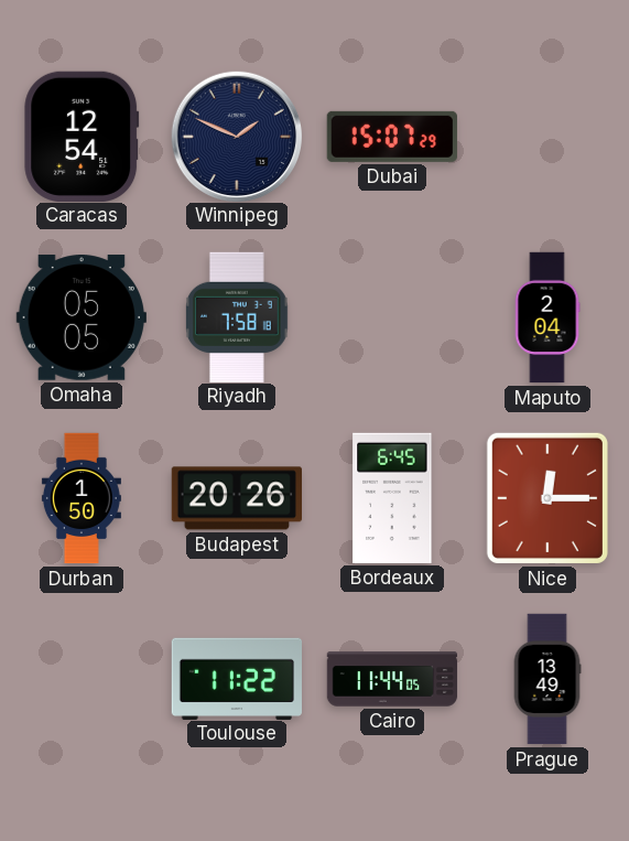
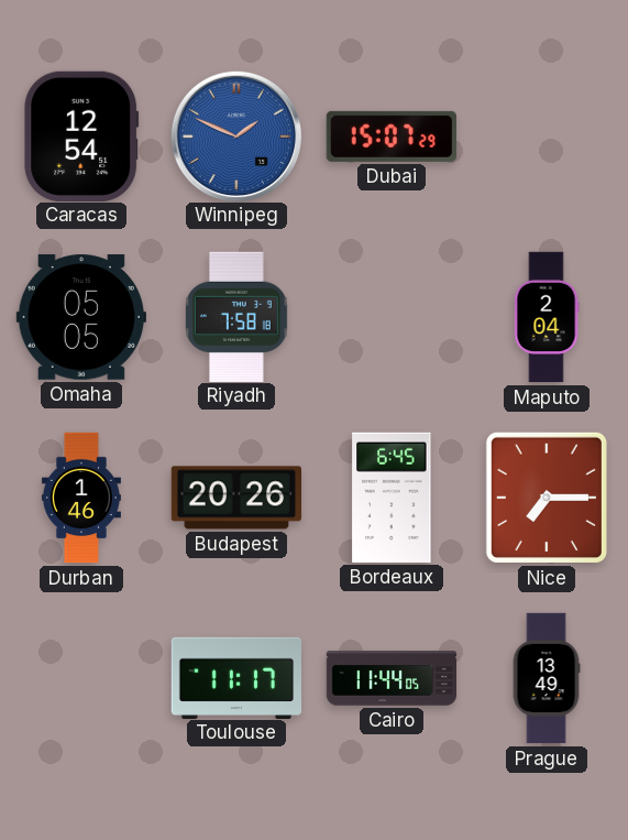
Winnipeg dial: navy -> blue (235, 135)
Durban: 1:50 -> 1:46 (81, 498)
Nice: 12:15 -> 7:15 (547, 498)
Toulouse: 11:22 -> 11:17 (235, 677)
